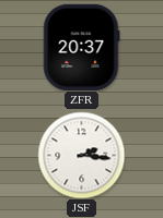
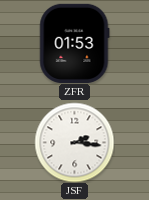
ZFR: 20:37 -> 01:53 (75, 43)
